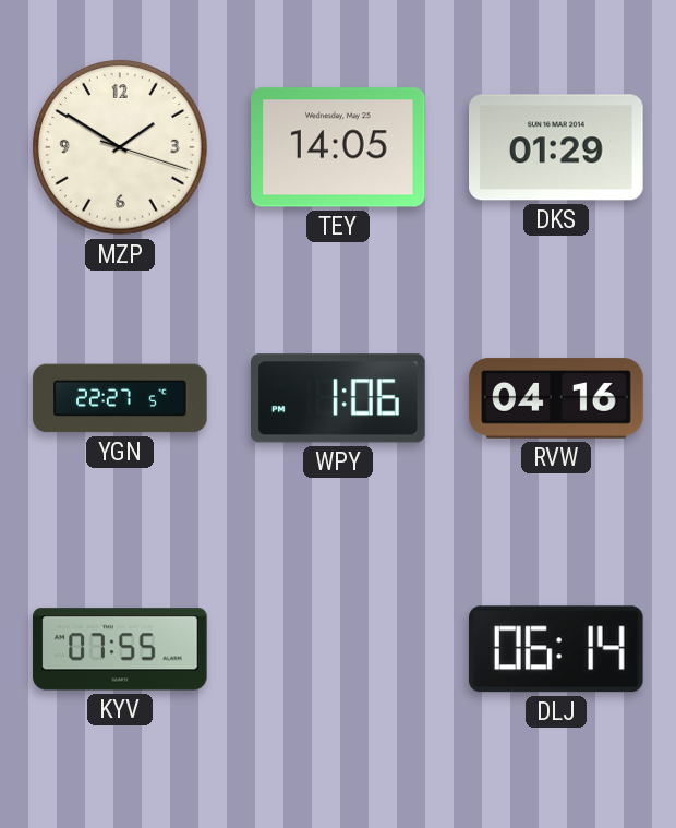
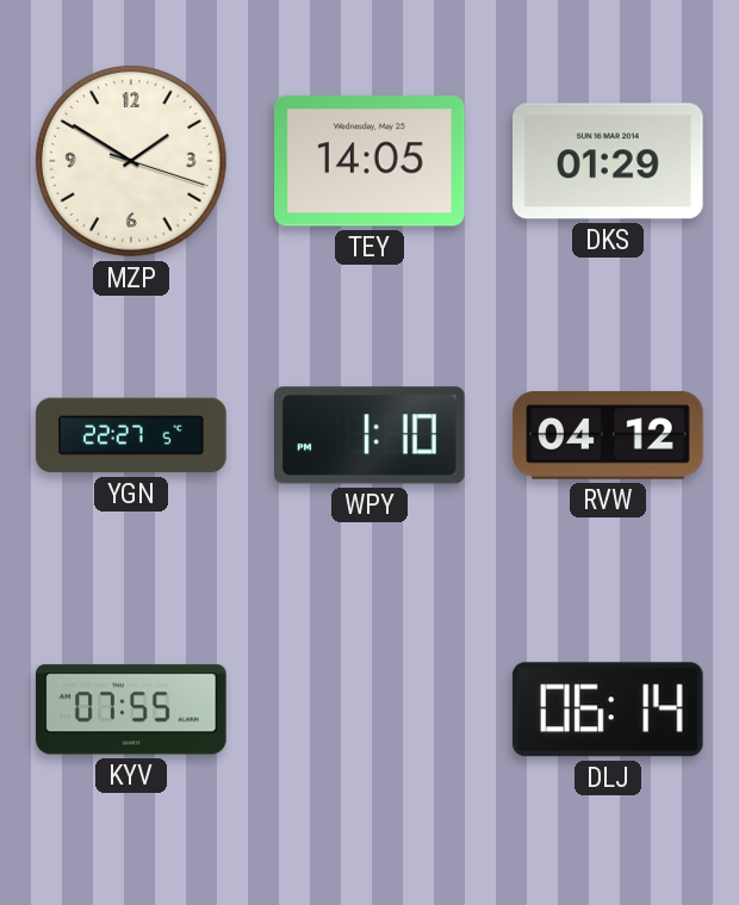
WPY: 1:06 -> 1:10 (369, 435)
RVW: 04:16 -> 04:12 (608, 435)
